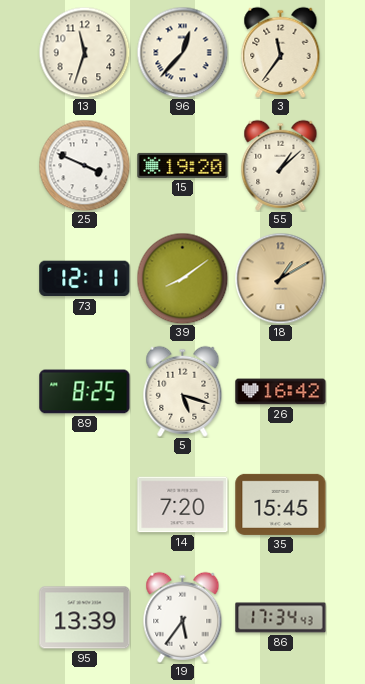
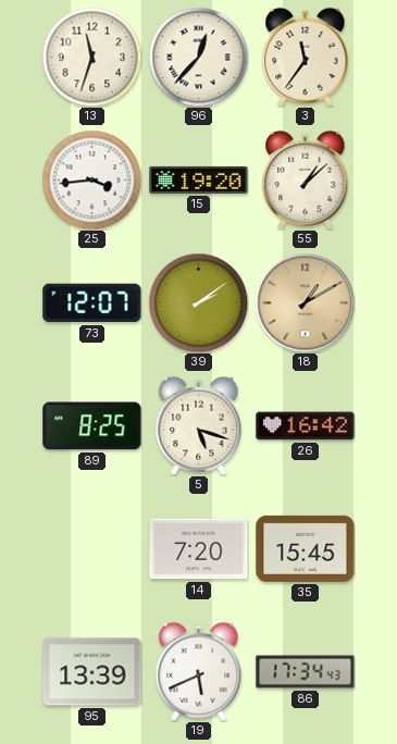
25: 3:49 -> 3:44 (91, 179)
73: 12:11 -> 12:07 (92, 303)
39: 8:09 -> 2:09 (198, 302)
19: 5:36 -> 5:41 (199, 671)
